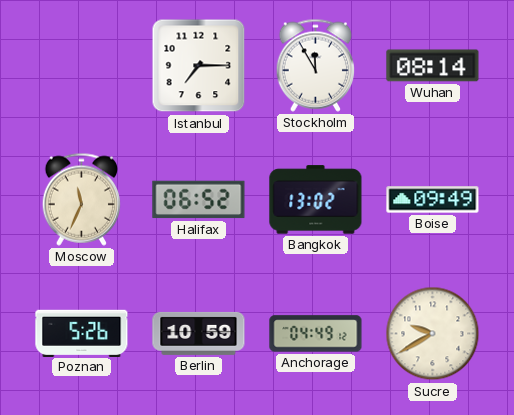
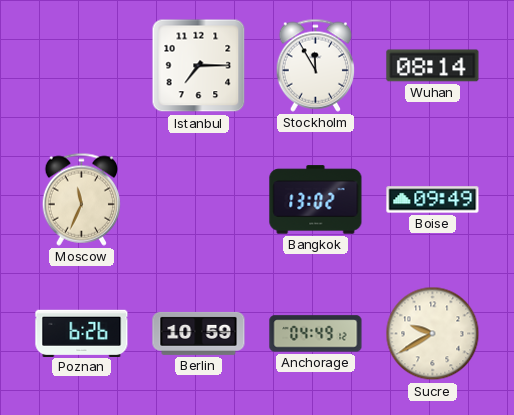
Halifax: 06:52 -> none (199, 200)
Poznan: 5:26 -> 6:26 (82, 333)
